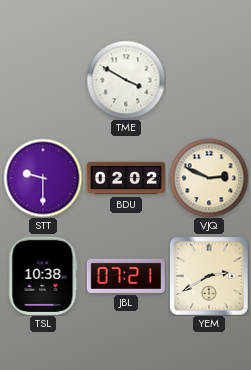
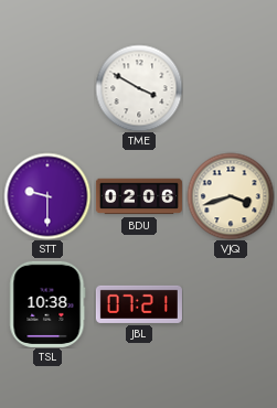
BDU: 02:02 -> 02:06 (139, 196)
VJQ: 2:49 -> 3:42 (231, 196)
YEM: 2:40 -> none (209, 276)
